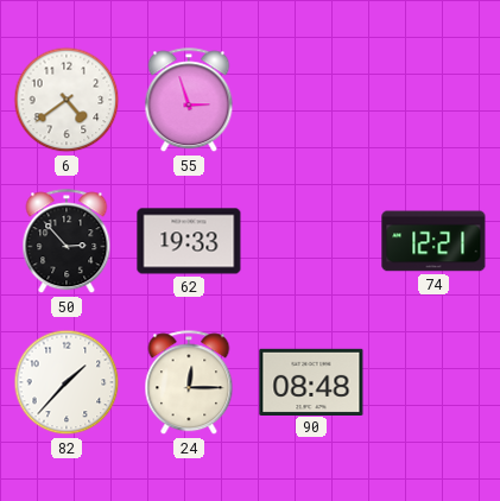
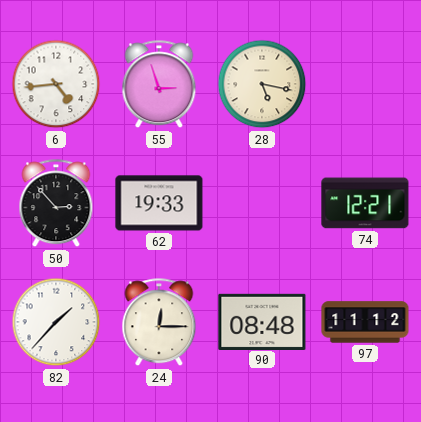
6: 4:39 -> 4:44 (56, 84)
28: none -> 5:17 (262, 84)
97: none -> 11:12 (365, 322)
